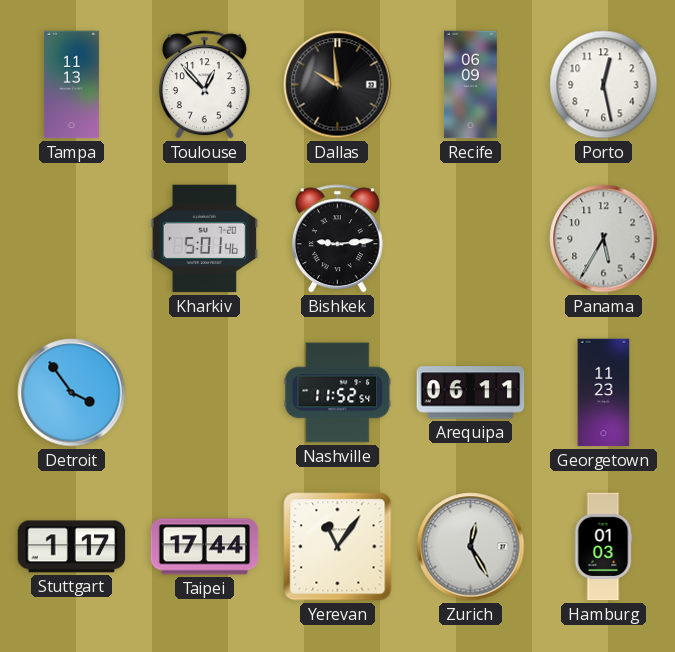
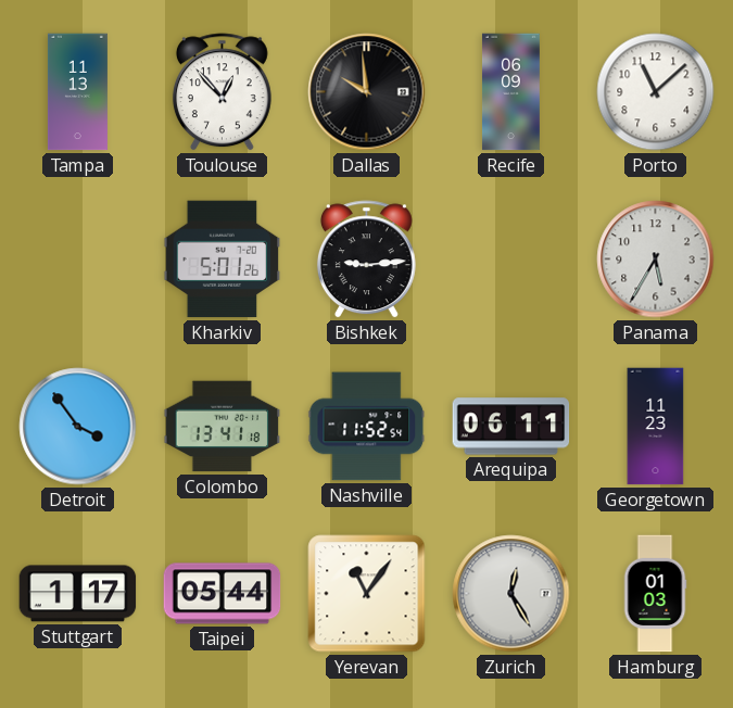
Porto: 12:28 -> 11:08 (656, 92)
Kharkiv: 5:01:46 -> 5:01:26 (223, 260)
Colombo: none -> 13:41 (223, 427)
Taipei: 17:44 -> 05:44 (223, 594)
